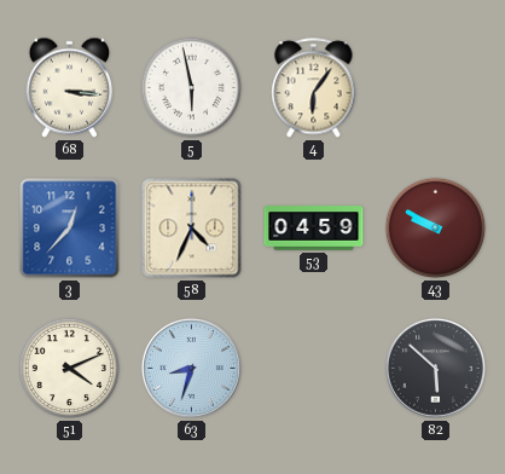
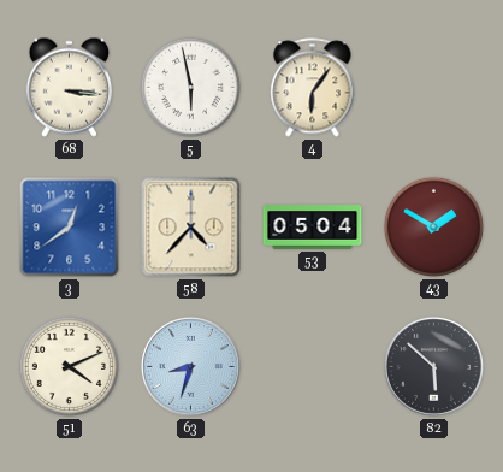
3: 12:37 -> 12:39 (70, 228)
58: 4:34 -> 4:37 (191, 228)
53: 04:59 -> 05:04 (313, 228)
43: 9:50 -> 1:50 (433, 226)
